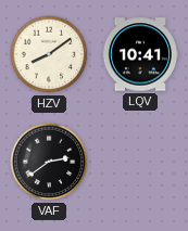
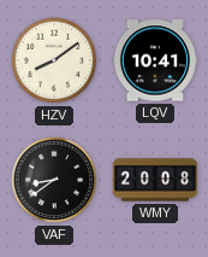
VAF: 2:39 -> 8:39 (54, 180)
WMY: none -> 20:08 (154, 180)
